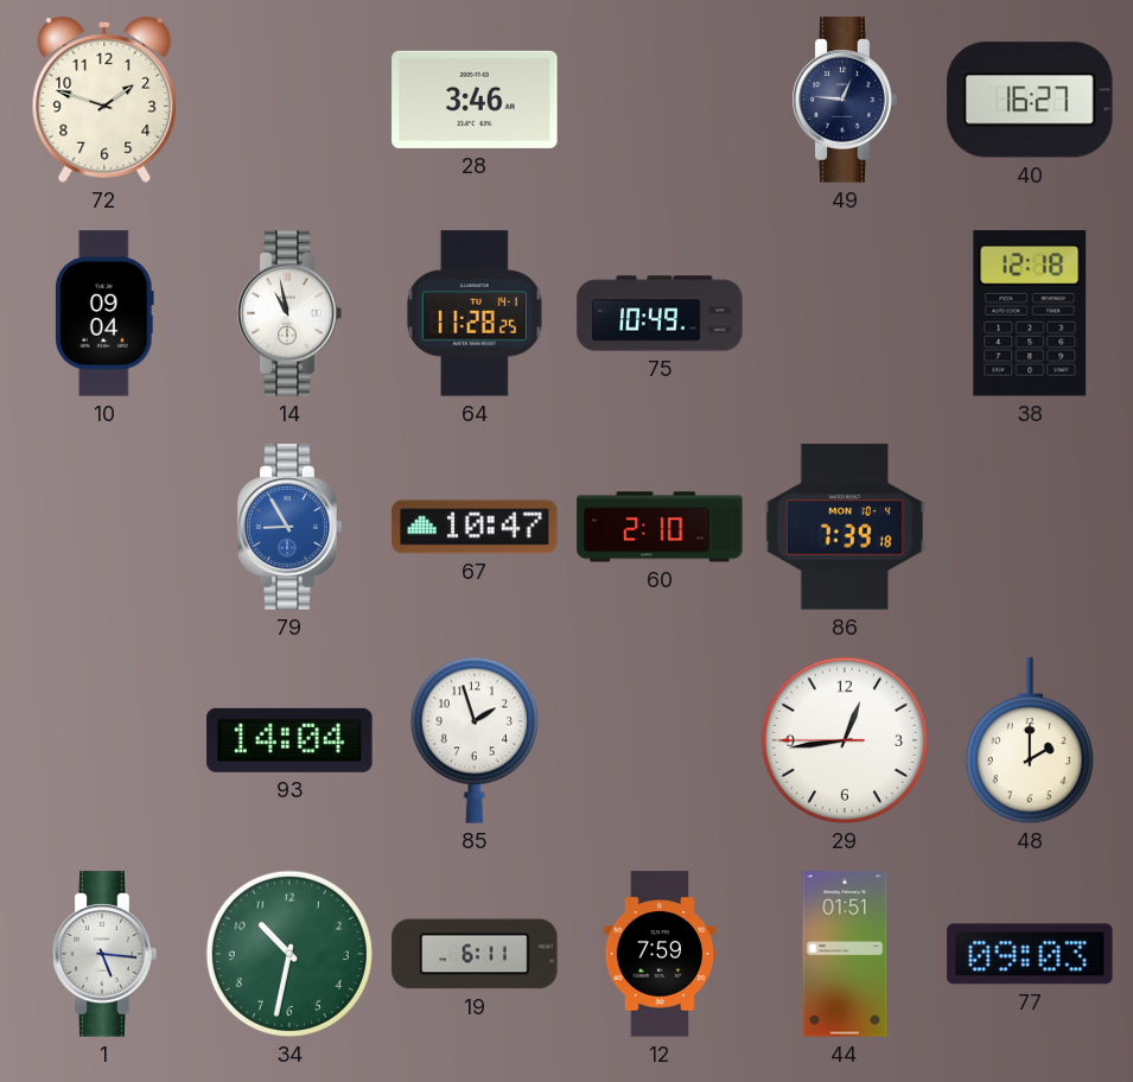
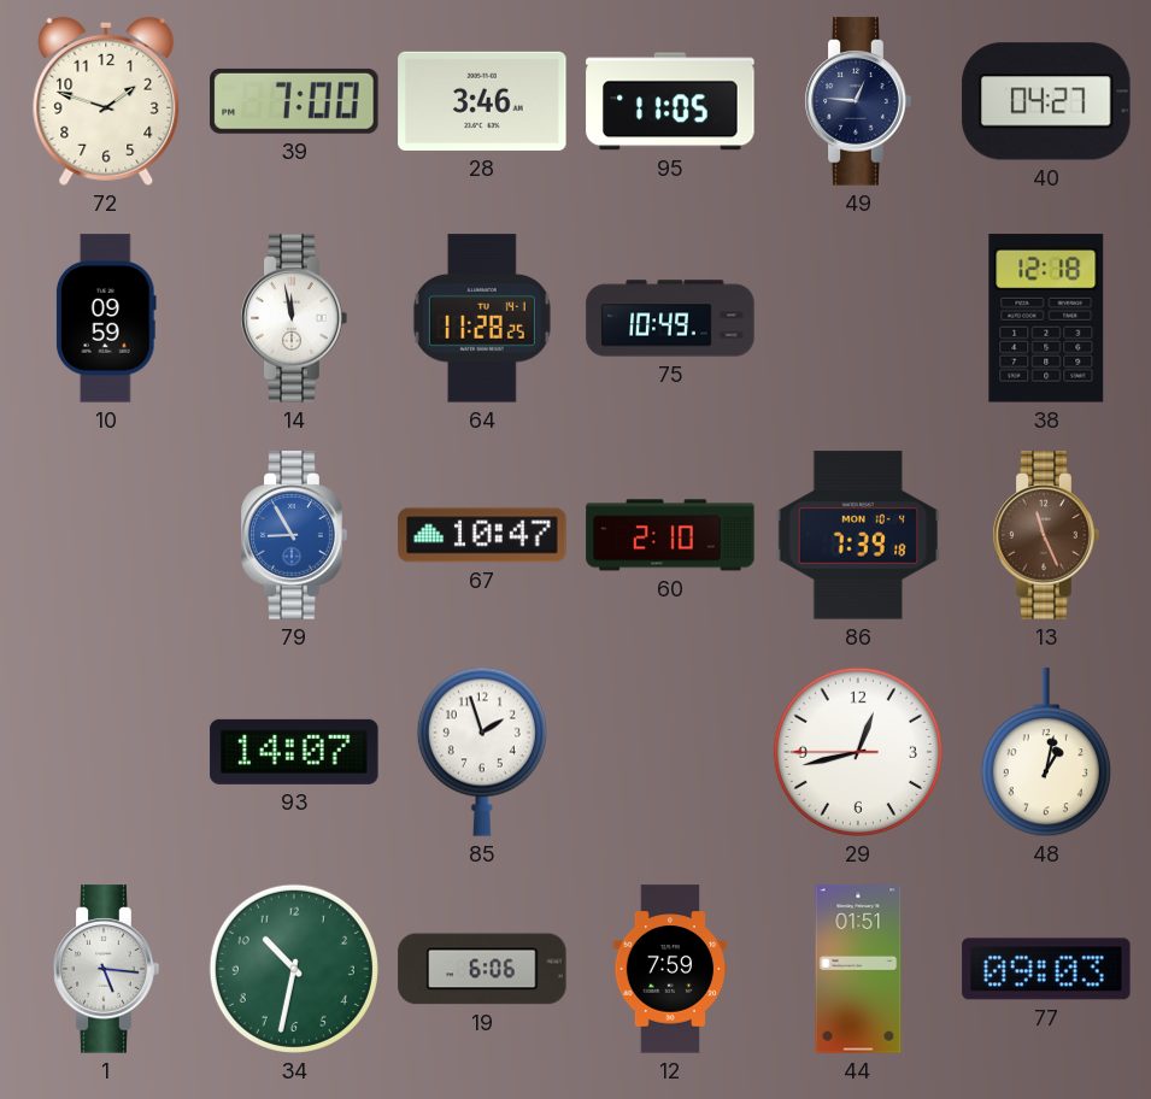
39: none -> 7:00 (294, 101)
95: none -> 11:05 (670, 101)
40: 16:27 -> 04:27 (1046, 101)
10: 09:04 -> 09:59 (106, 318)
14: 10:58 -> 11:58 (294, 318)
13: none -> 11:26 (1046, 535)
93: 14:04 -> 14:07 (294, 752)
29: 12:43 -> 12:42 (858, 752)
48: 2:00 -> 1:02 (1046, 753)
19: 6:11 -> 6:06 (482, 969)
